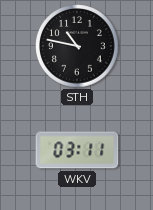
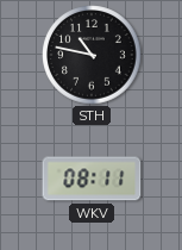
WKV: 03:11 -> 08:11 (92, 179)
